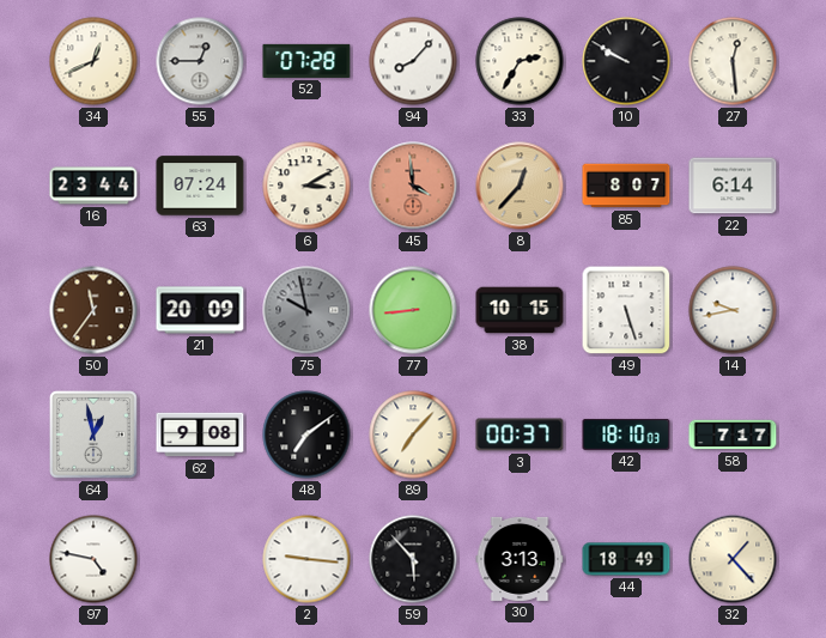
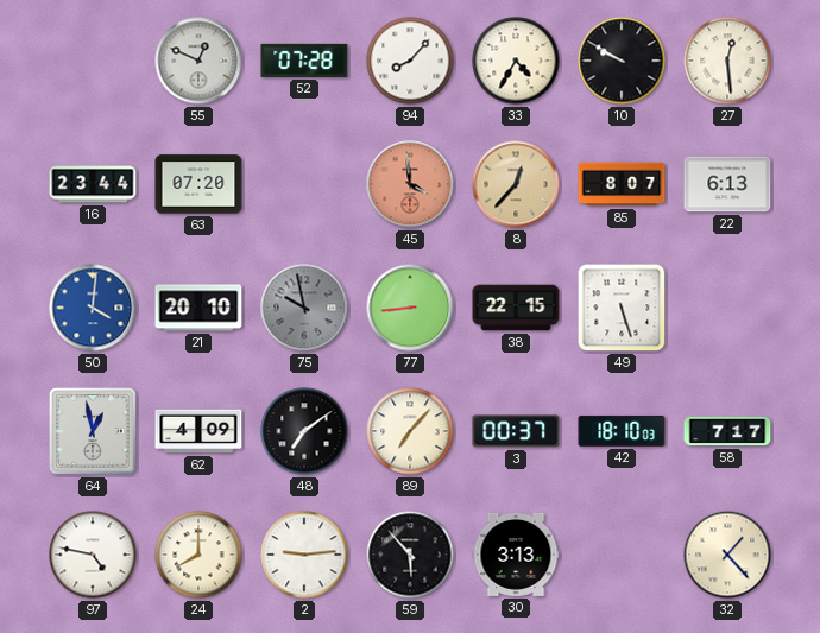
34: 12:41 -> none (93, 61)
55: 12:45 -> 12:49 (198, 61)
33: 2:35 -> 4:35 (516, 61)
63: 07:24 -> 07:20 (198, 184)
6: 3:10 -> none (306, 186)
22: 6:14 -> 6:13 (727, 184)
50: 11:36 -> 4:01 (93, 308)
50 dial: brown -> blue (93, 308)
21: 20:09 -> 20:10 (198, 308)
38: 10:15 -> 22:15 (516, 308)
14: 9:43 -> none (733, 310)
62: 9:08 -> 4:09 (198, 431)
24: none -> 8:00 (198, 555)
2: 9:16 -> 9:14 (304, 555)
44: 18:49 -> none (626, 559)
